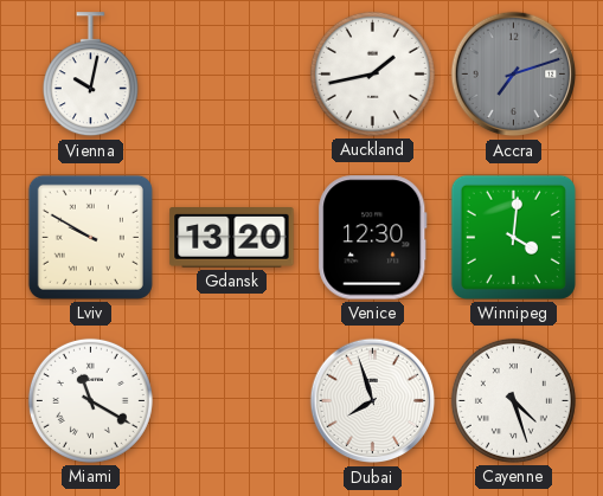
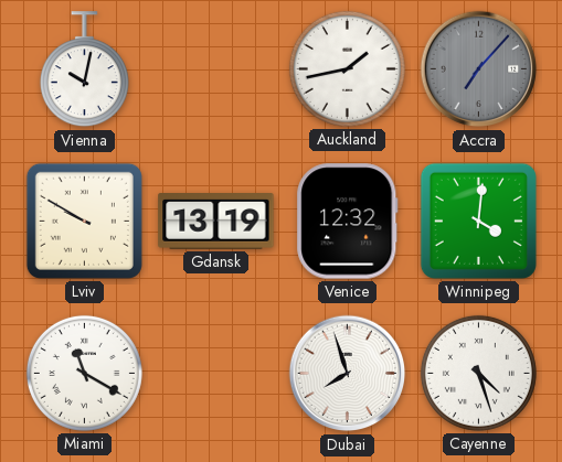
Accra: 7:12 -> 7:07 (479, 69)
Gdansk: 13:20 -> 13:19 (216, 222)
Venice: 12:30 -> 12:32 (348, 222)
